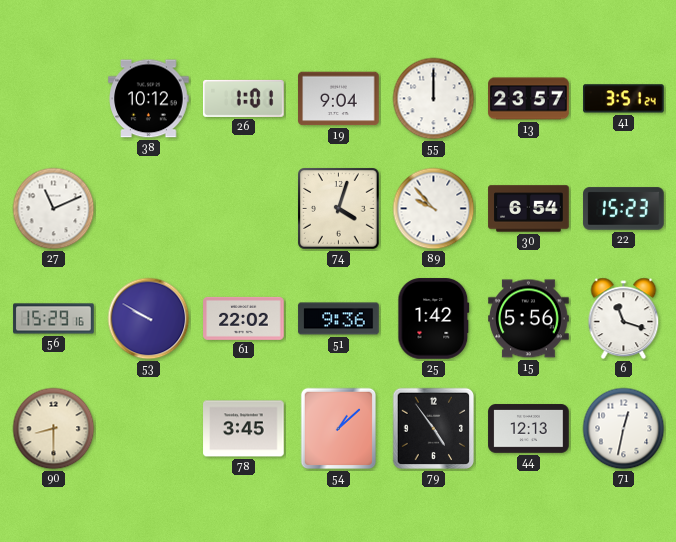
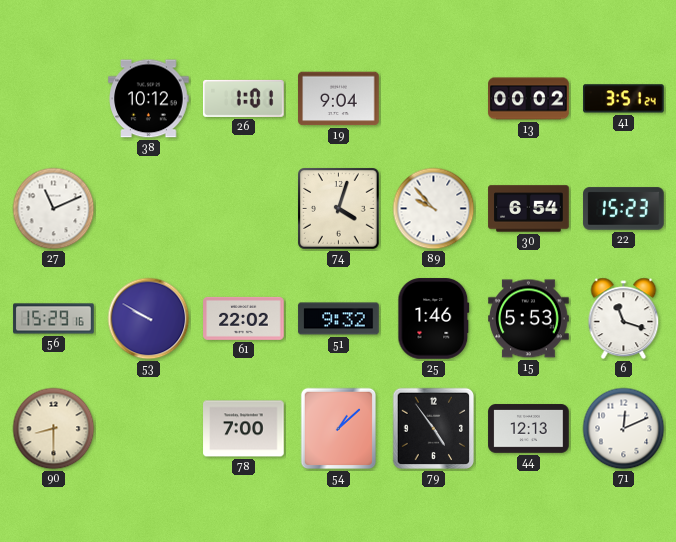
55: 12:00 -> none (434, 99)
13: 23:57 -> 00:02 (529, 99)
51: 9:36 -> 9:32 (339, 319)
25: 1:42 -> 1:46 (434, 319)
15: 5:56 -> 5:53 (529, 319)
78: 3:45 -> 7:00 (244, 429)
71: 12:32 -> 12:11 (624, 429)
